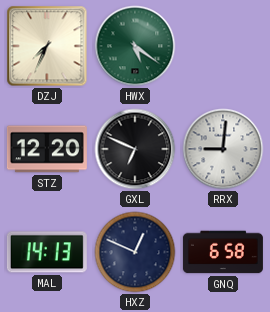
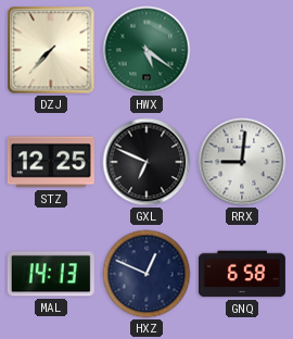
DZJ: 7:34 -> 7:37 (51, 50)
STZ: 12:20 -> 12:25 (51, 162)
